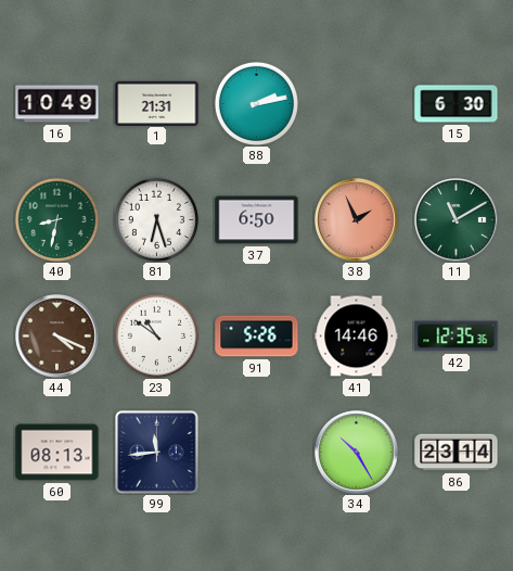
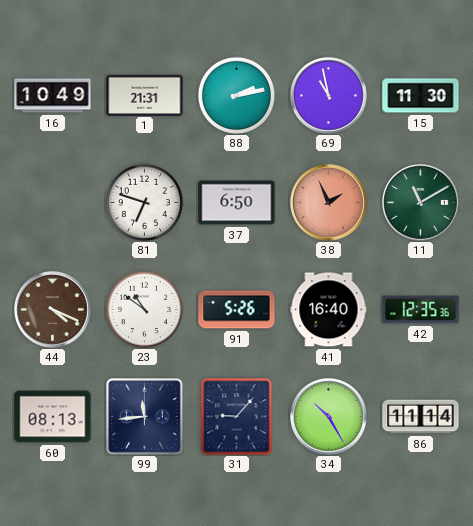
69: none -> 10:58 (329, 96)
15: 6:30 -> 11:30 (421, 96)
40: 8:32 -> none (56, 219)
81: 6:27 -> 6:48 (144, 202)
41: 14:46 -> 16:40 (329, 310)
31: none -> 9:07 (237, 416)
86: 23:14 -> 11:14 (421, 417)
